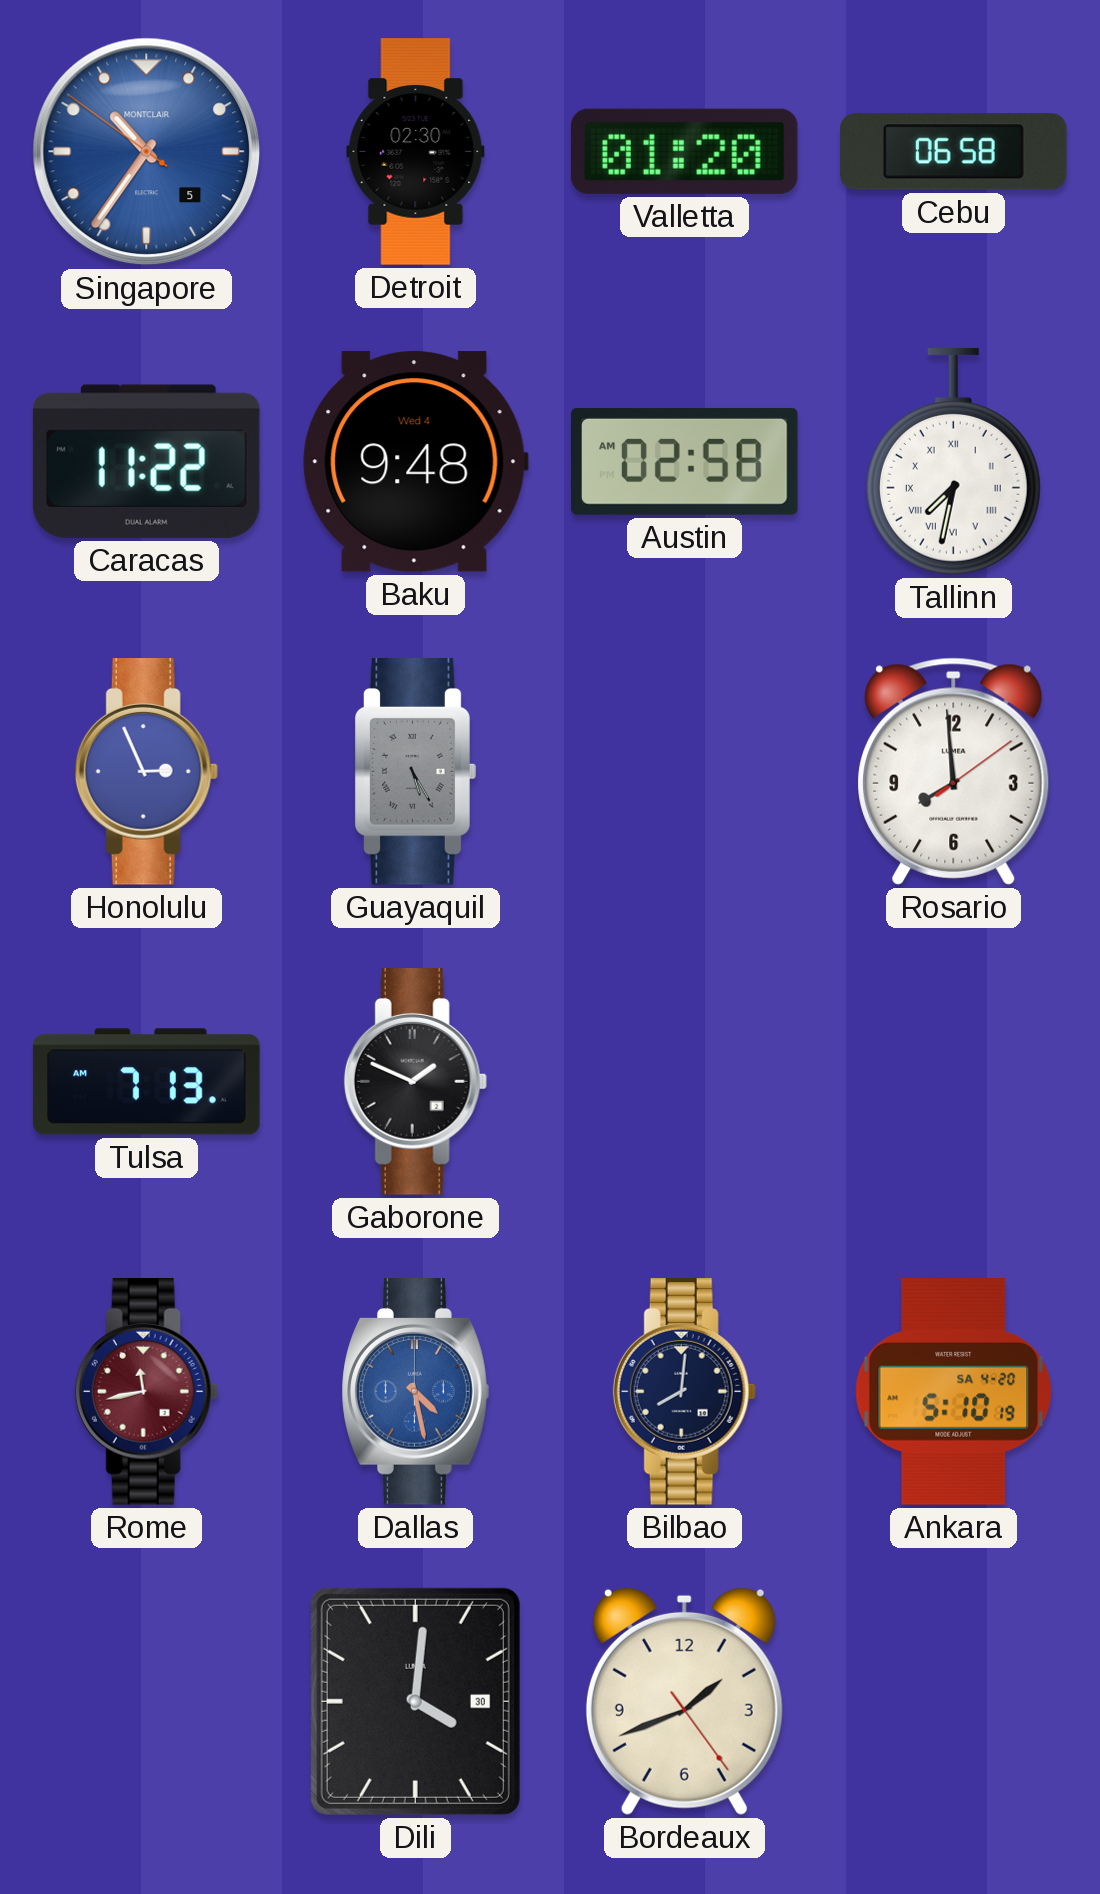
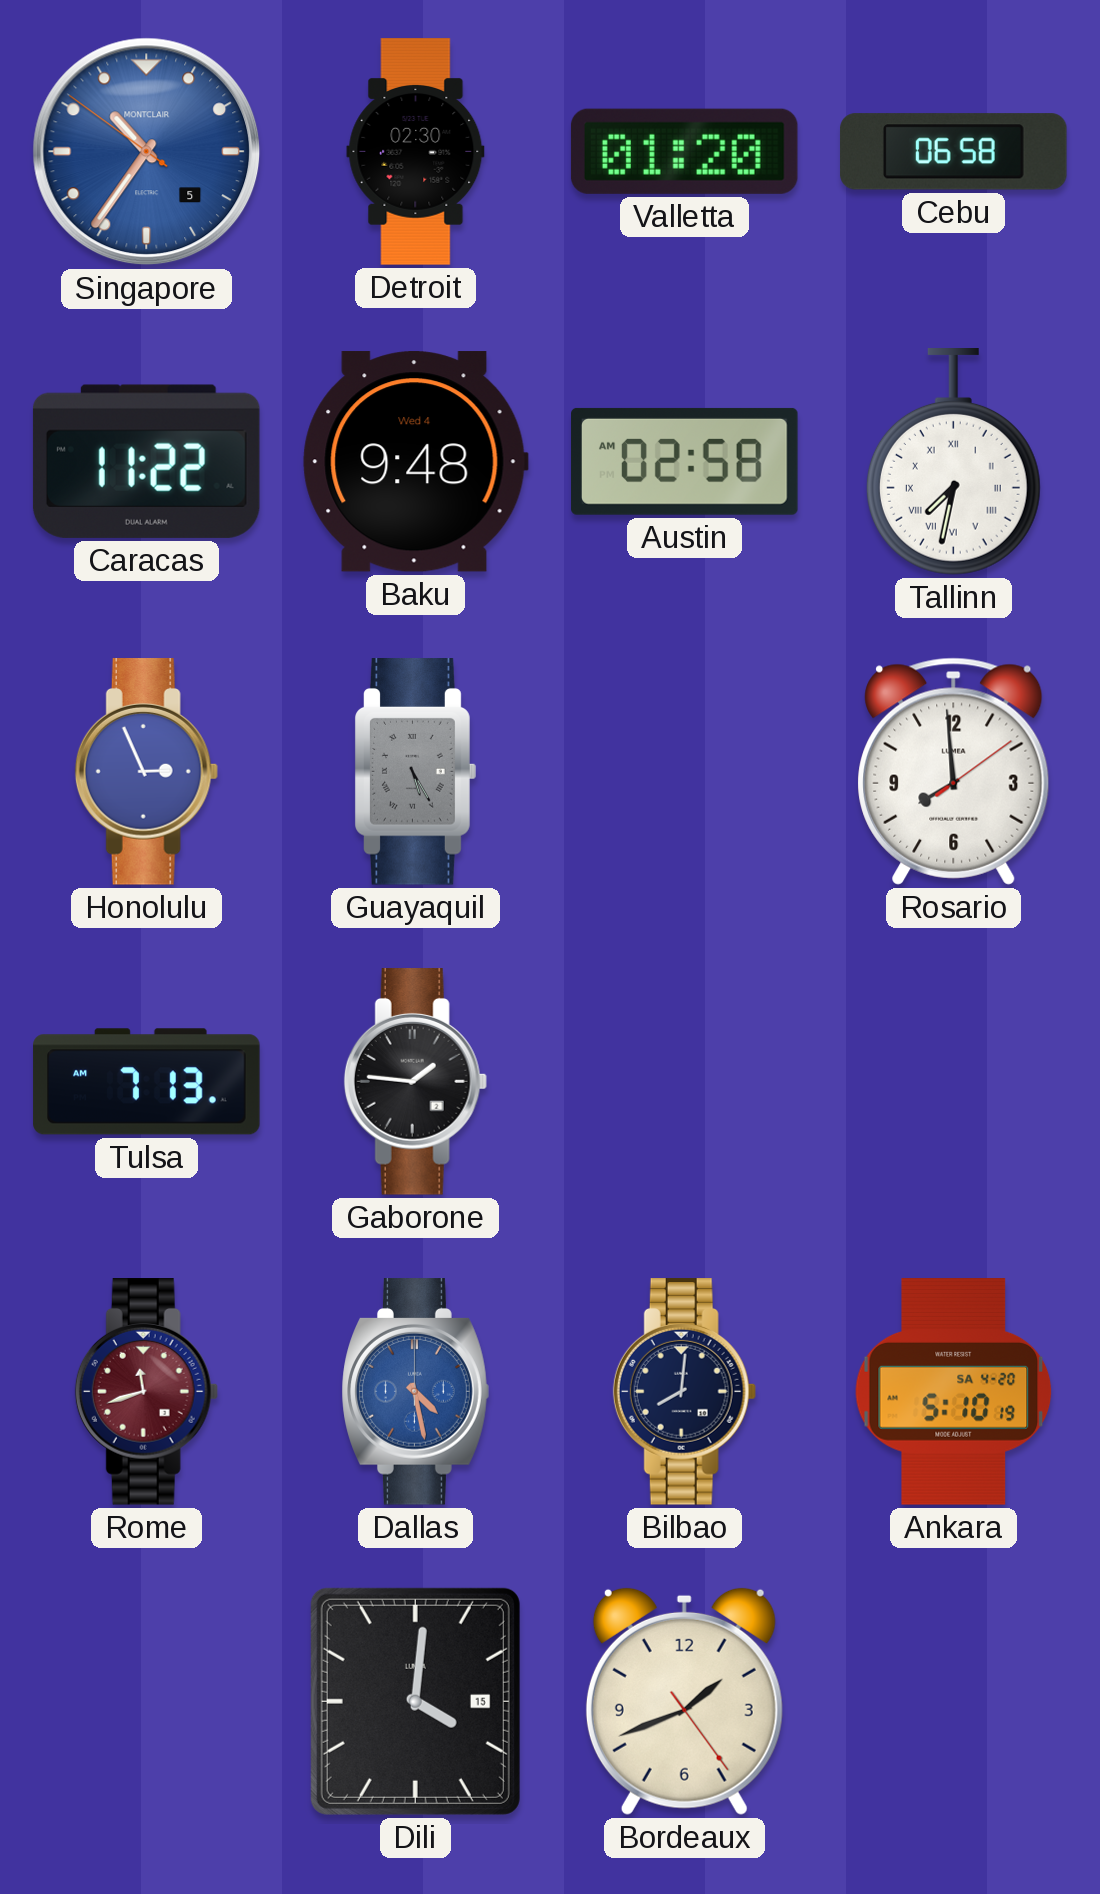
Gaborone: 1:49 -> 1:46 (415, 1082)
Rome: 11:43 -> 11:42 (146, 1392)
Dili date: 30 -> 15 (415, 1701)
